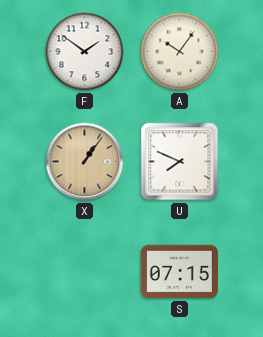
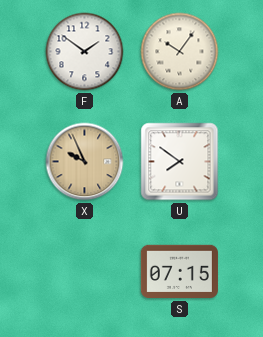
X: 1:06 -> 9:56 (85, 162)
U: 7:49 -> 7:51 (180, 162)
